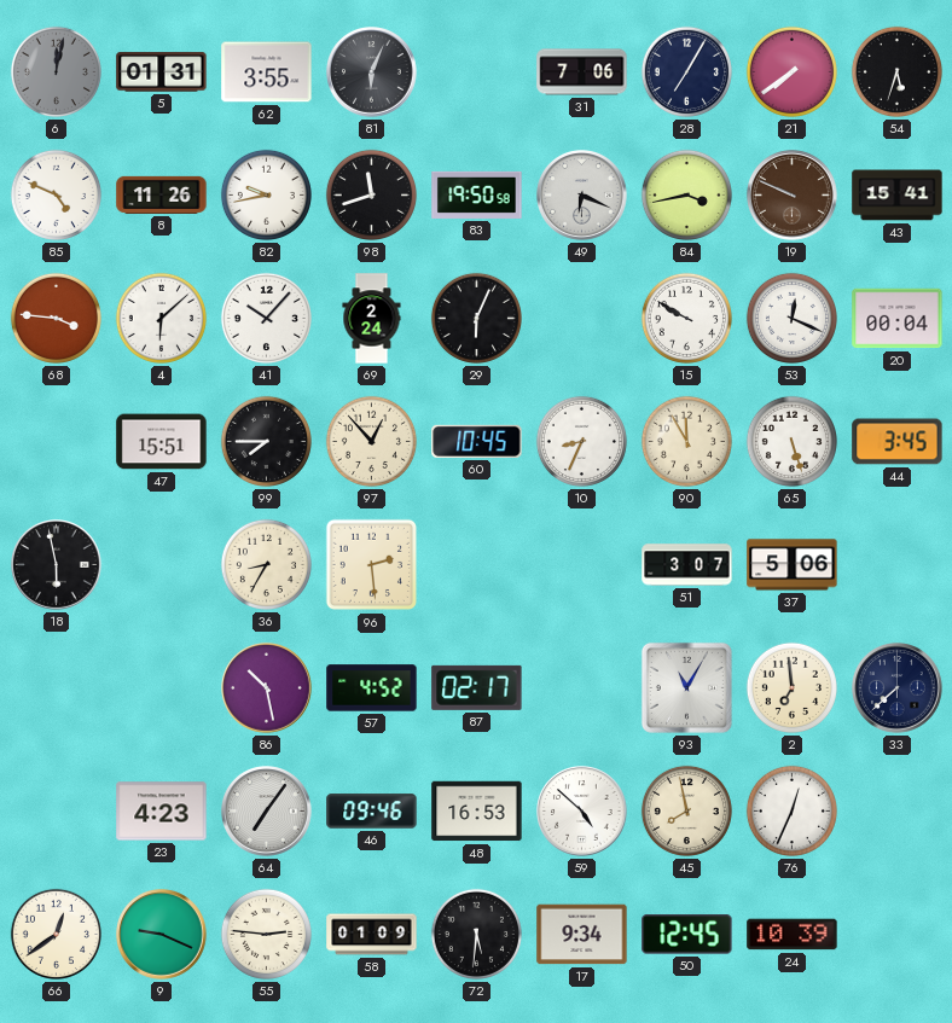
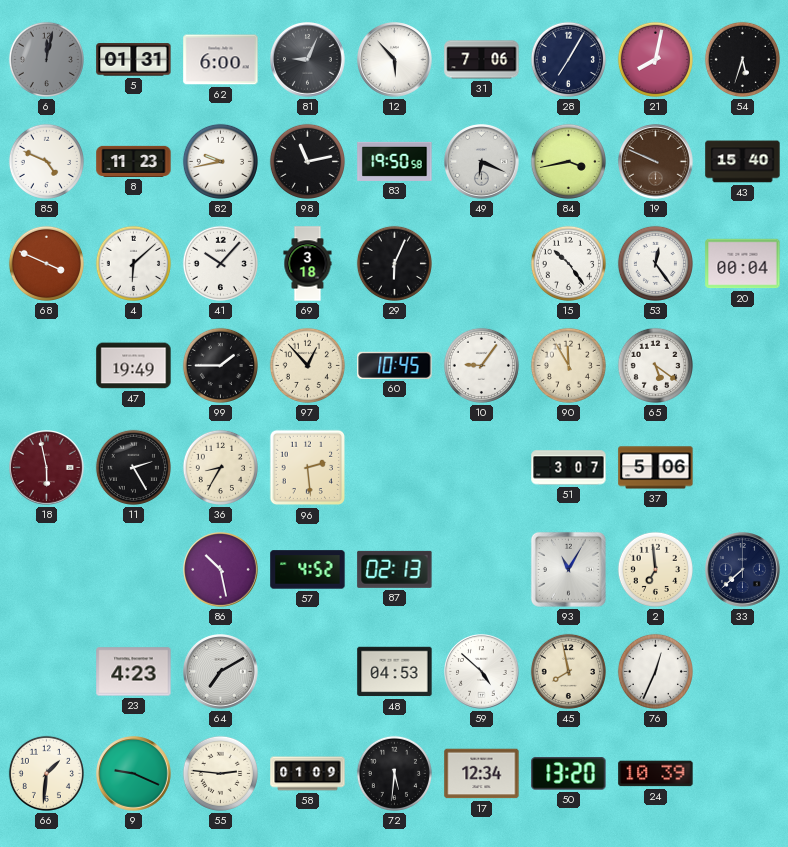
62: 3:55 -> 6:00 (221, 60)
81: 6:04 -> 9:04 (308, 60)
12: none -> 5:53 (395, 60)
21: 7:39 -> 8:02 (655, 59)
8: 11:26 -> 11:23 (134, 161)
98: 11:42 -> 11:13 (307, 161)
43: 15:41 -> 15:40 (743, 162)
68: 3:46 -> 3:49 (46, 263)
69: 2:24 -> 3:18 (308, 264)
15: 9:50 -> 10:24 (568, 263)
53: 12:19 -> 12:24 (655, 263)
47: 15:51 -> 19:49 (134, 366)
99: 7:45 -> 1:45 (220, 365)
10: 8:34 -> 9:06 (481, 365)
65: 5:27 -> 5:21 (655, 365)
44: 3:45 -> none (898, 442)
18 dial: black -> burgundy (47, 468)
11: none -> 2:25 (133, 467)
87: 02:17 -> 02:13 (395, 569)
64: 7:06 -> 7:10 (221, 672)
46: 09:46 -> none (372, 812)
48: 16:53 -> 04:53 (395, 672)
66: 12:39 -> 1:31 (46, 773)
17: 9:34 -> 12:34 (482, 774)
50: 12:45 -> 13:20 (569, 774)
